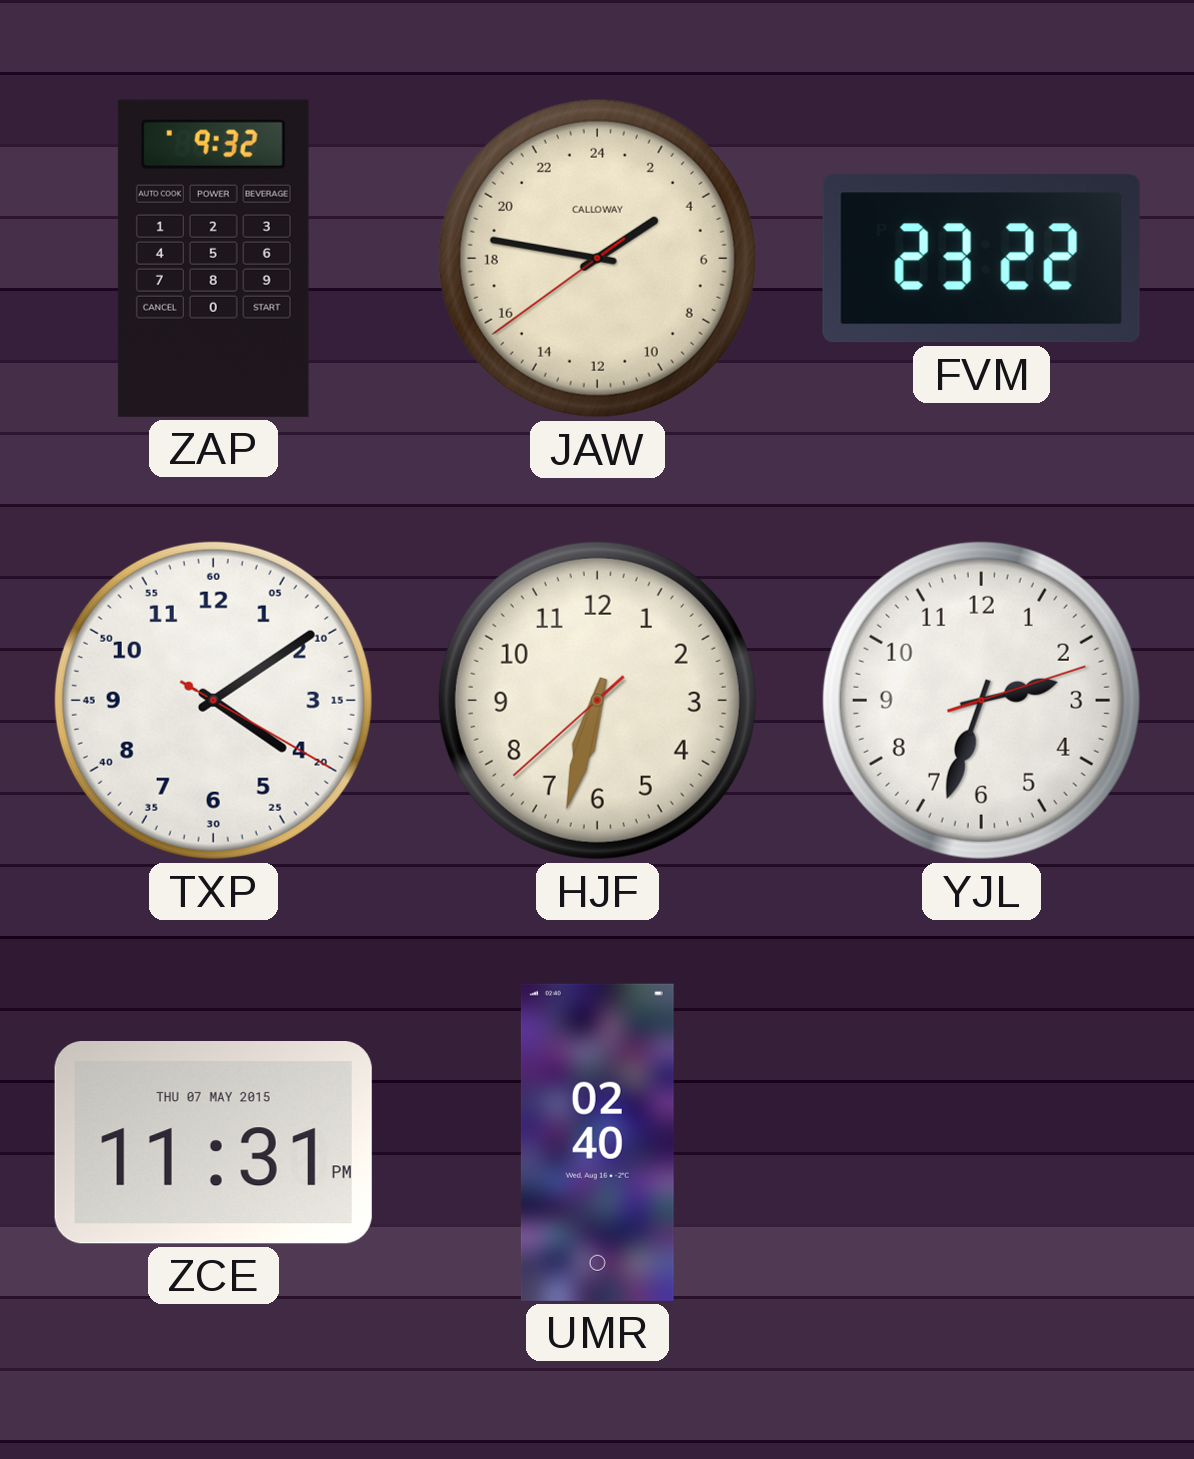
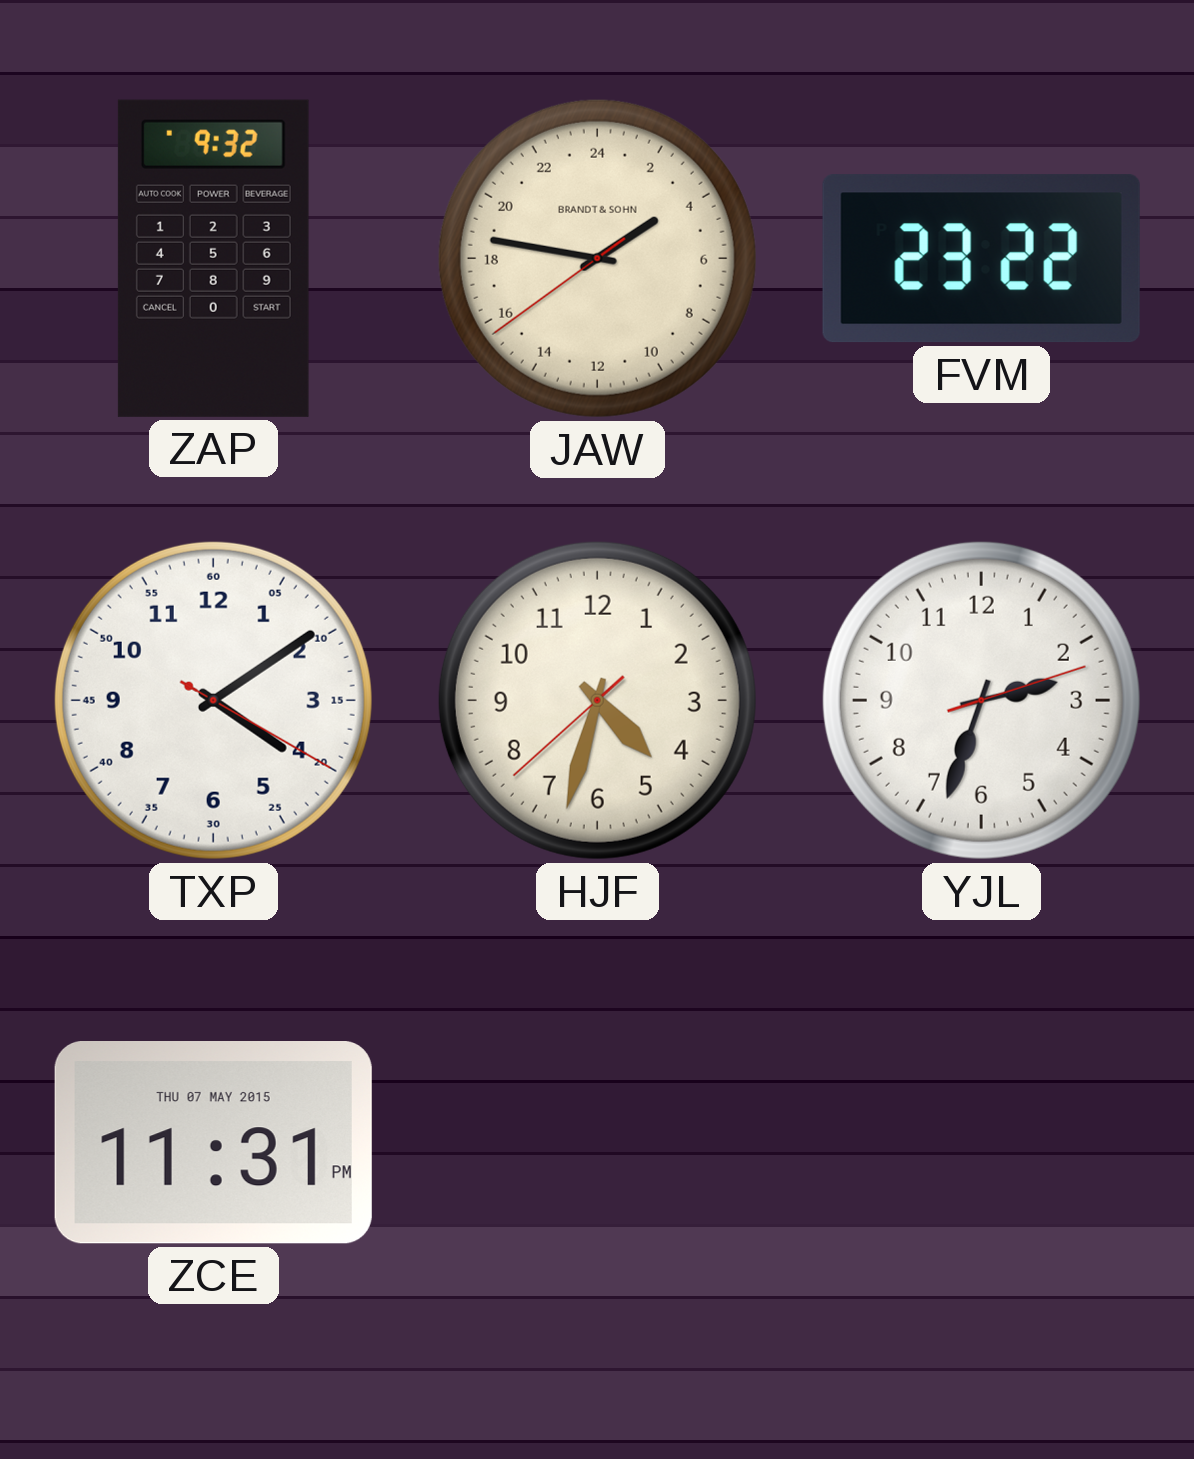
JAW brand: CALLOWAY -> BRANDT & SOHN (597, 258)
HJF: 6:32 -> 4:32 (597, 700)
UMR: 02:40 -> none (597, 1142)
